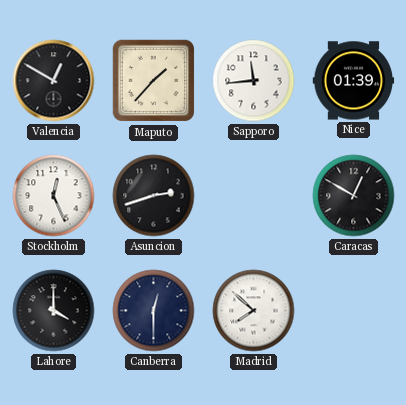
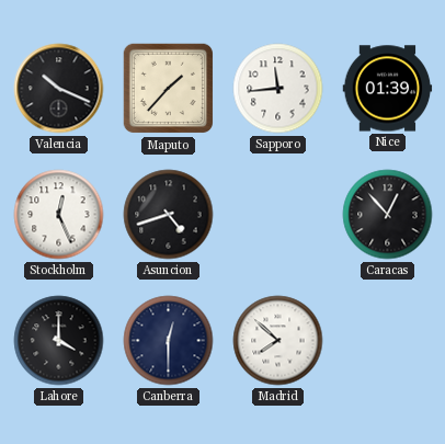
Valencia: 12:50 -> 10:19 (59, 89)
Asuncion: 2:42 -> 4:42 (169, 215)
Caracas: 12:50 -> 12:53 (388, 215)
